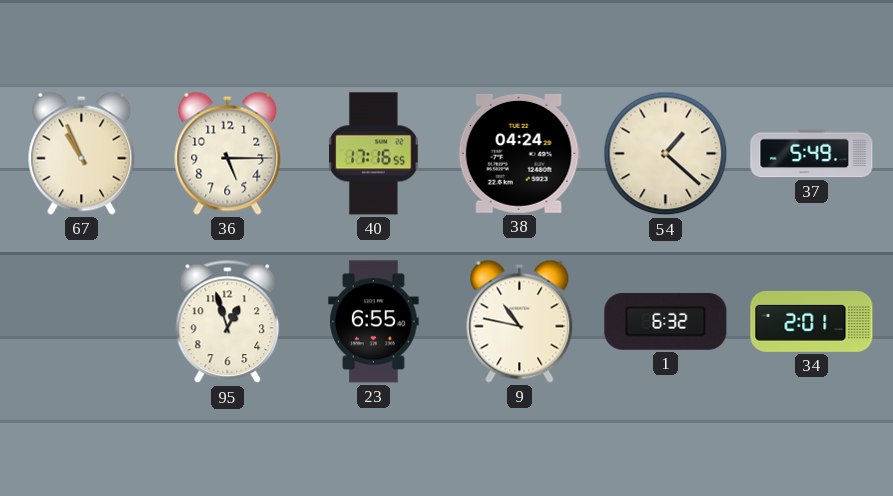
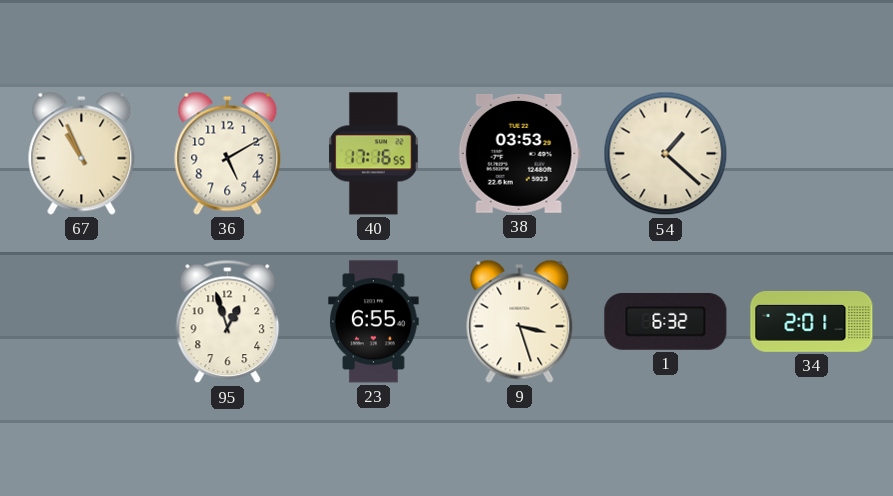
36: 5:15 -> 5:10 (228, 153)
38: 04:24 -> 03:53 (519, 153)
37: 5:49 -> none (812, 154)
9: 10:47 -> 3:27 (520, 321)
